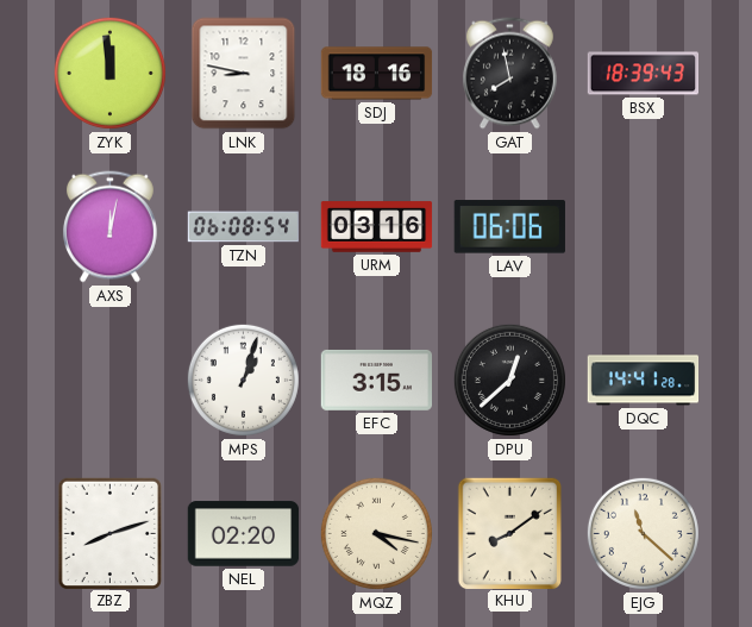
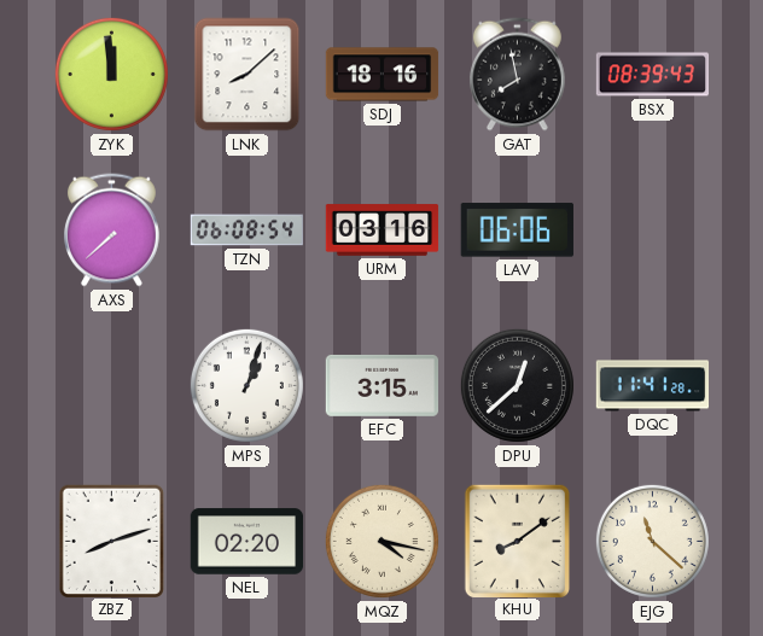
LNK: 8:47 -> 8:08 (247, 75)
BSX: 18:39 -> 08:39 (653, 75)
AXS: 12:02 -> 7:38 (111, 231)
DQC: 14:41 -> 11:41 (653, 386)
